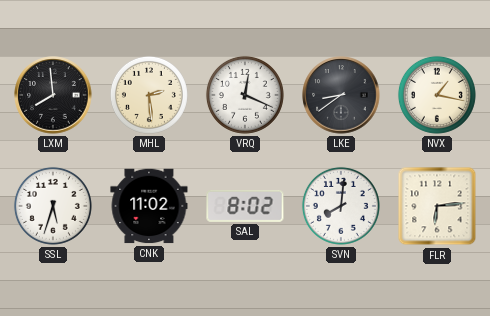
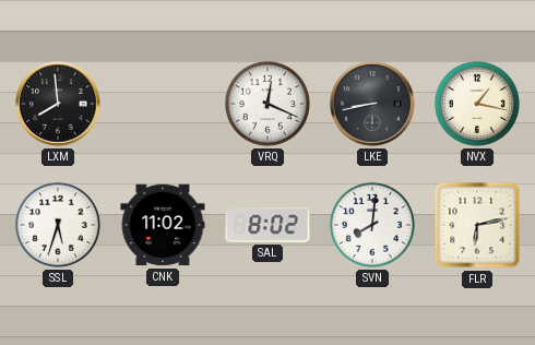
MHL: 2:29 -> none (149, 95)
LKE: 8:39 -> 8:43 (372, 104)
FLR: 6:14 -> 6:13 (477, 225)
